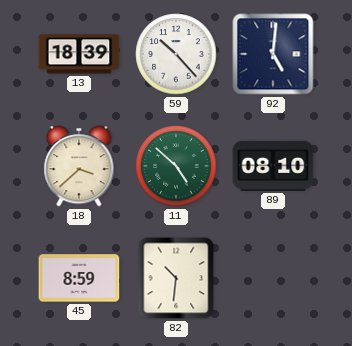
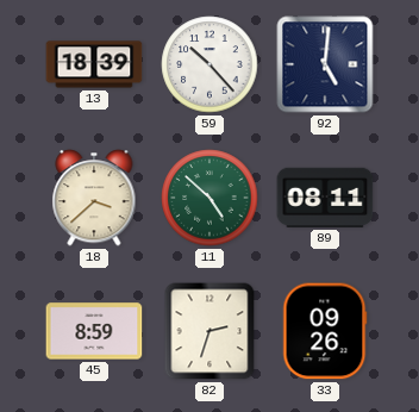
89: 08:10 -> 08:11 (325, 198)
82: 10:31 -> 2:33 (209, 331)
33: none -> 09:26 (325, 331)
